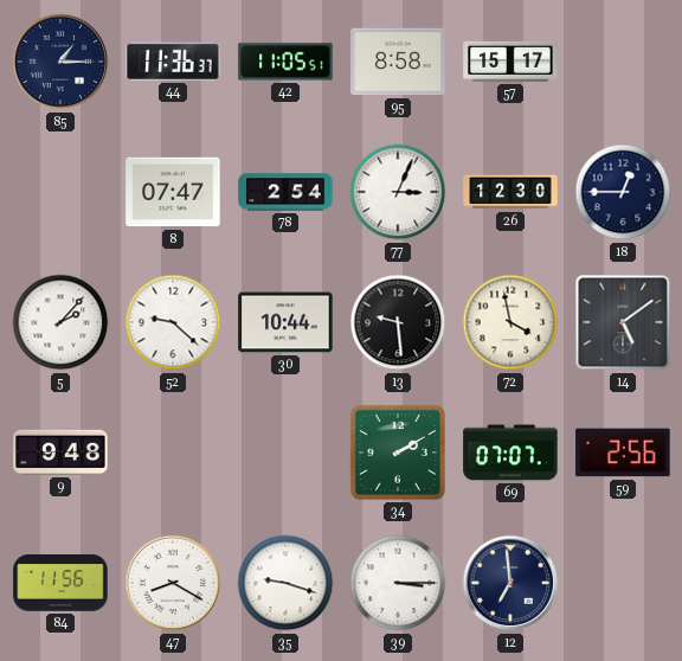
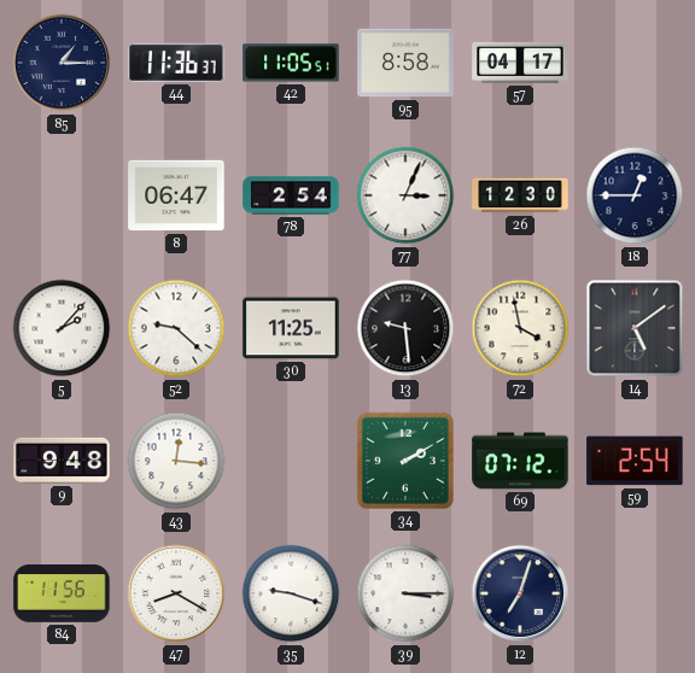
57: 15:17 -> 04:17 (520, 63)
8: 07:47 -> 06:47 (176, 195)
30: 10:44 -> 11:25 (291, 328)
43: none -> 12:16 (176, 461)
69: 07:07 -> 07:12 (520, 461)
59: 2:56 -> 2:54 (635, 461)
12: 6:59 -> 7:03 (520, 593)
